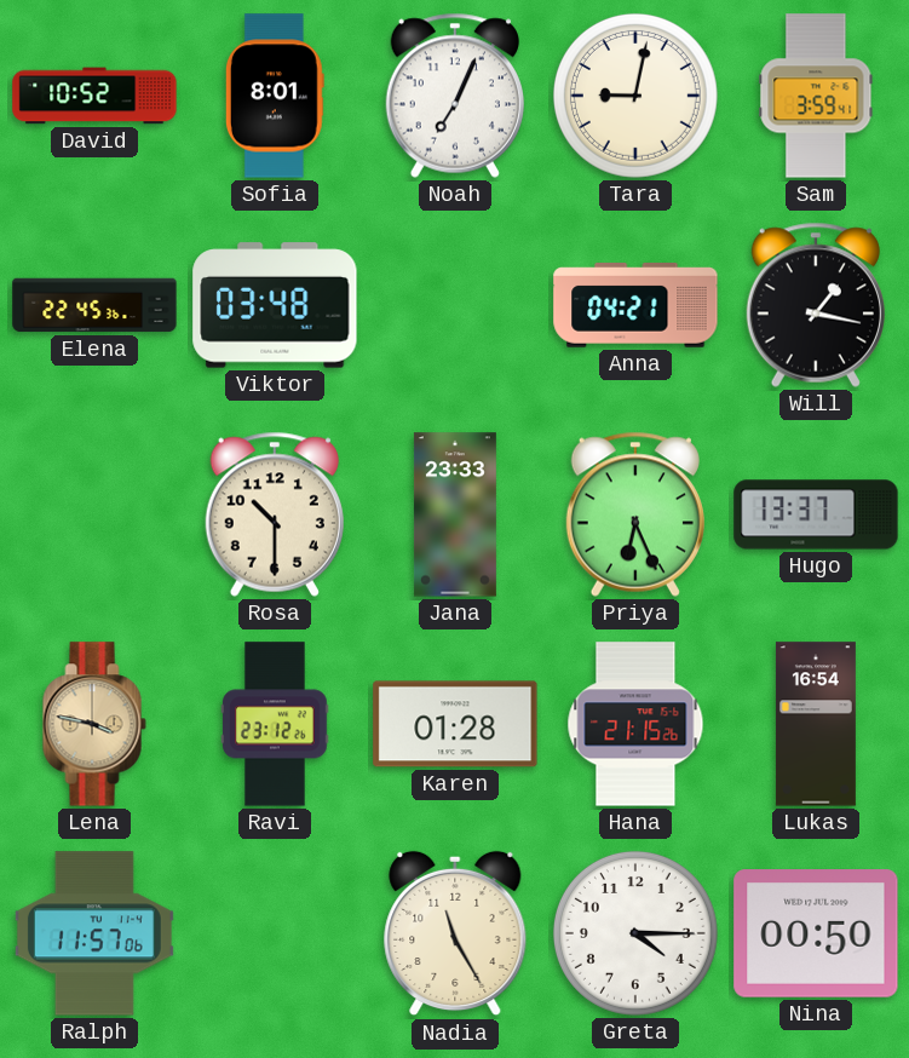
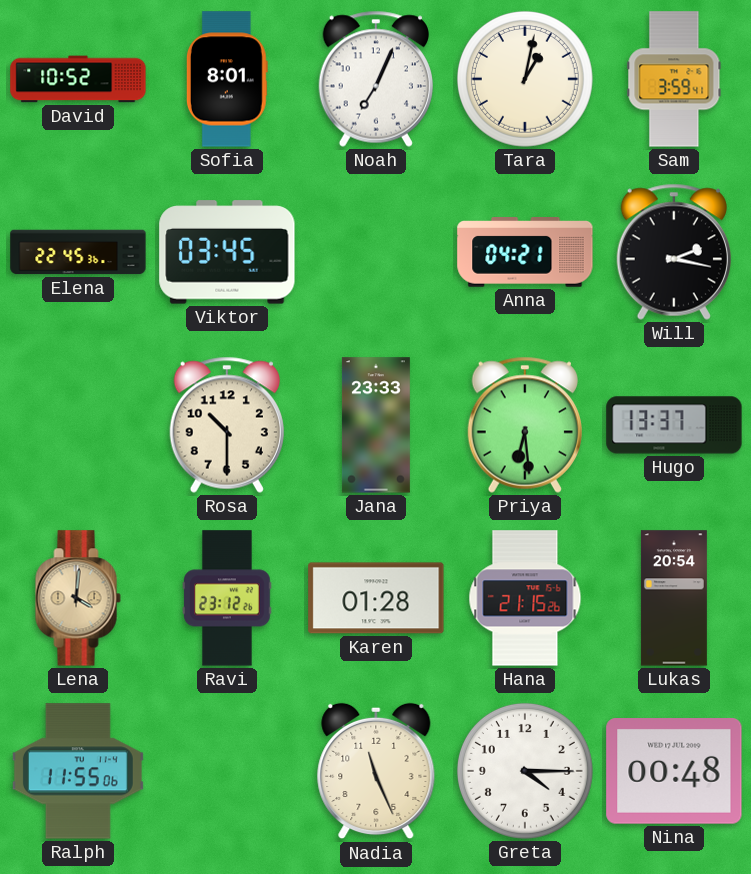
Tara: 9:02 -> 1:02 (525, 79)
Viktor: 03:48 -> 03:45 (227, 252)
Will: 1:17 -> 2:17 (674, 252)
Priya: 6:26 -> 6:29 (525, 425)
Lena: 3:47 -> 4:01 (78, 598)
Lukas: 16:54 -> 20:54 (674, 598)
Ralph: 11:57 -> 11:55 (78, 771)
Nadia: 11:25 -> 11:26 (376, 771)
Nina: 00:50 -> 00:48 (674, 771)
